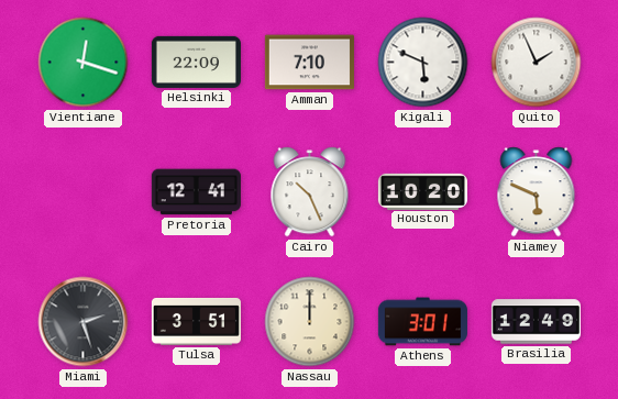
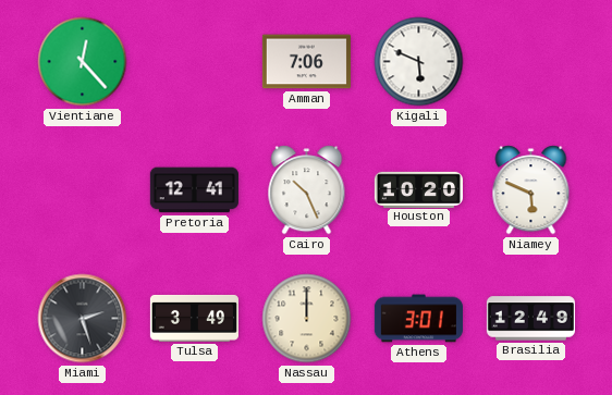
Vientiane: 12:18 -> 12:23 (83, 62)
Helsinki: 22:09 -> none (196, 62)
Amman: 7:10 -> 7:06 (306, 62)
Quito: 1:56 -> none (537, 63)
Tulsa: 3:51 -> 3:49 (194, 318)
